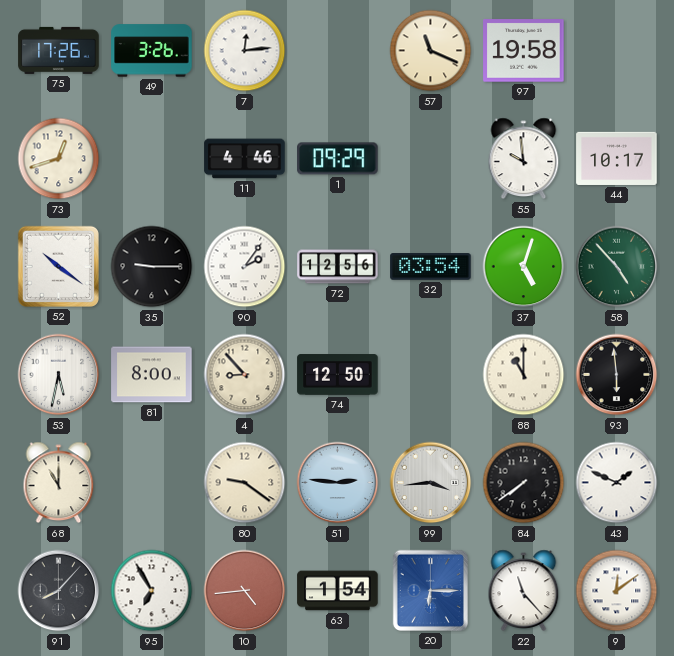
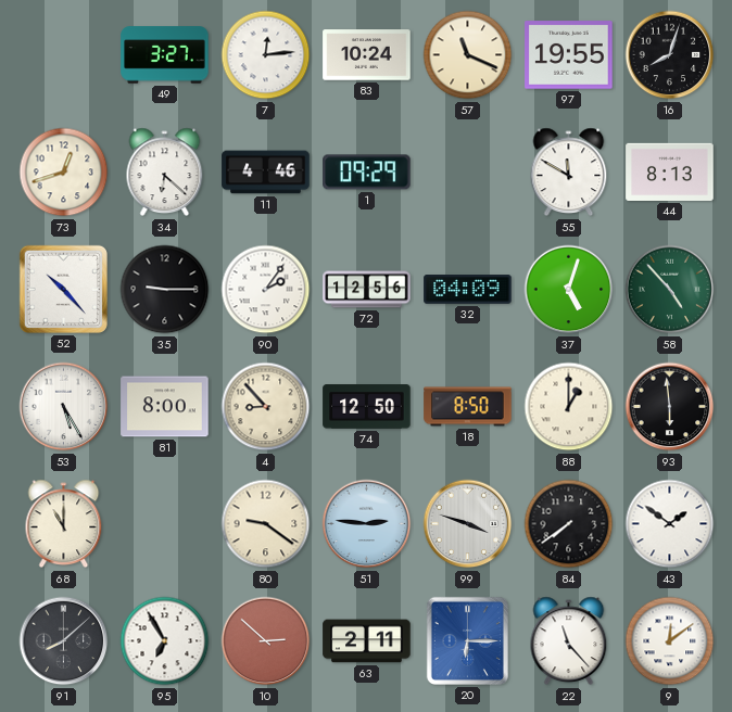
75: 17:26 -> none (59, 50)
49: 3:26 -> 3:27 (165, 55)
83: none -> 10:24 (367, 55)
97: 19:58 -> 19:55 (569, 55)
16: none -> 8:03 (670, 55)
34: none -> 6:22 (165, 173)
55: 9:59 -> 11:50 (569, 173)
44: 10:17 -> 8:13 (670, 171)
52: 10:21 -> 10:23 (63, 289)
32: 03:54 -> 04:09 (468, 290)
53: 5:32 -> 5:25 (64, 407)
18: none -> 8:50 (468, 407)
88: 11:00 -> 1:00 (569, 407)
99: 3:44 -> 3:48 (468, 524)
43: 1:49 -> 1:51 (670, 524)
91: 8:07 -> 8:08 (64, 641)
10: 4:44 -> 2:52 (266, 641)
63: 1:54 -> 2:11 (367, 641)
